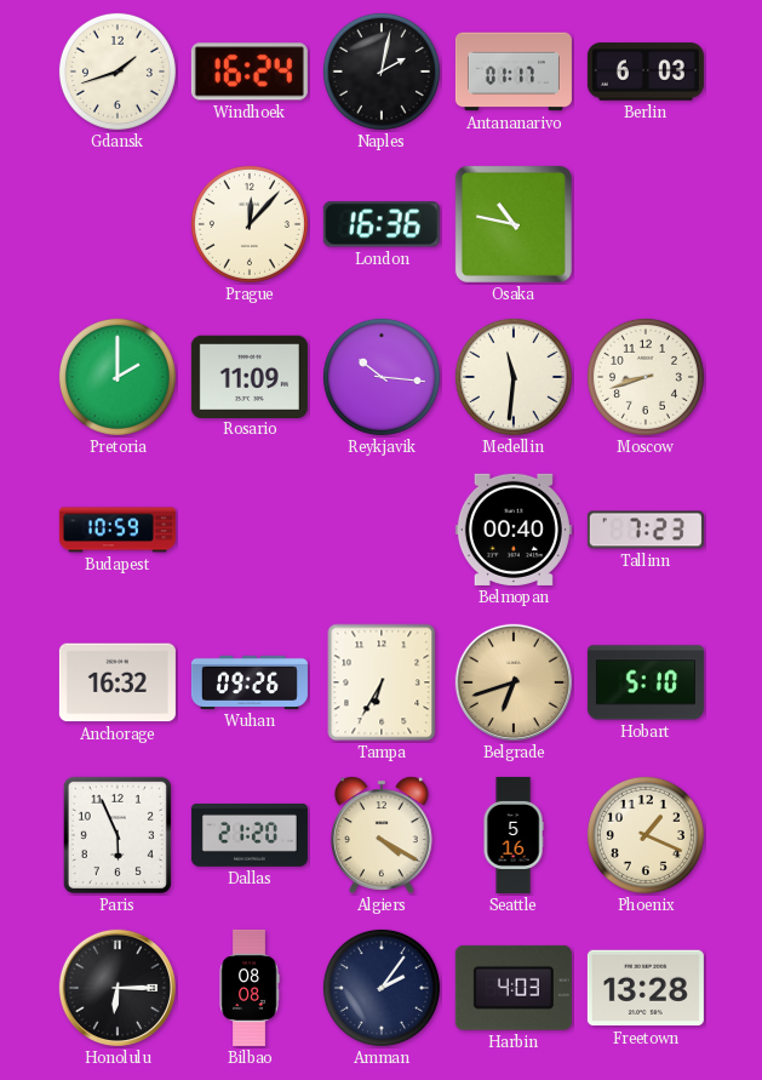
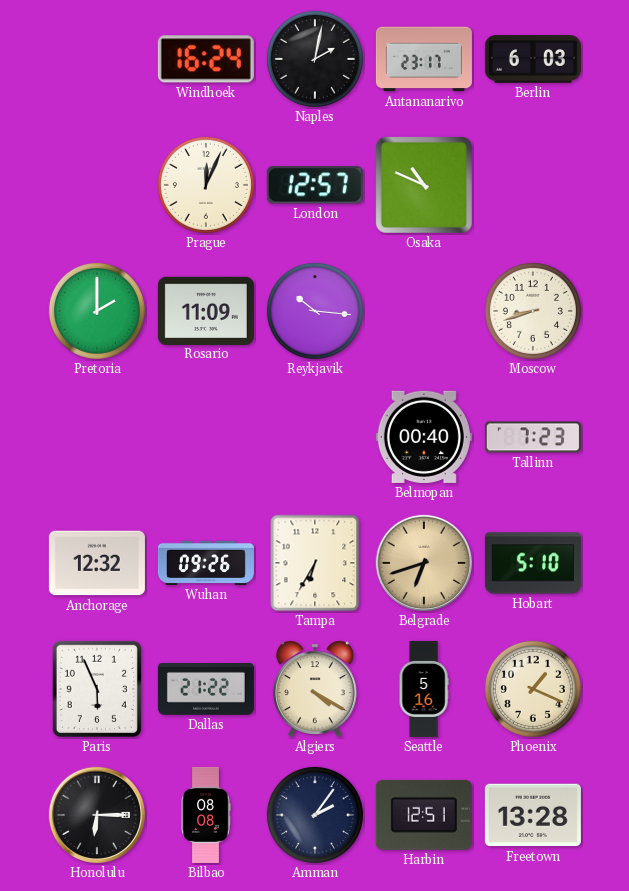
Gdansk: 1:42 -> none (118, 72)
Antananarivo: 01:17 -> 23:17 (424, 59)
Prague: 12:07 -> 12:04 (206, 185)
London: 16:36 -> 12:57 (315, 185)
Osaka: 10:47 -> 10:49 (424, 185)
Medellin: 11:31 -> none (514, 377)
Budapest: 10:59 -> none (118, 530)
Anchorage: 16:32 -> 12:32 (97, 563)
Dallas: 21:20 -> 21:22 (206, 689)
Harbin: 4:03 -> 12:51 (424, 815)
